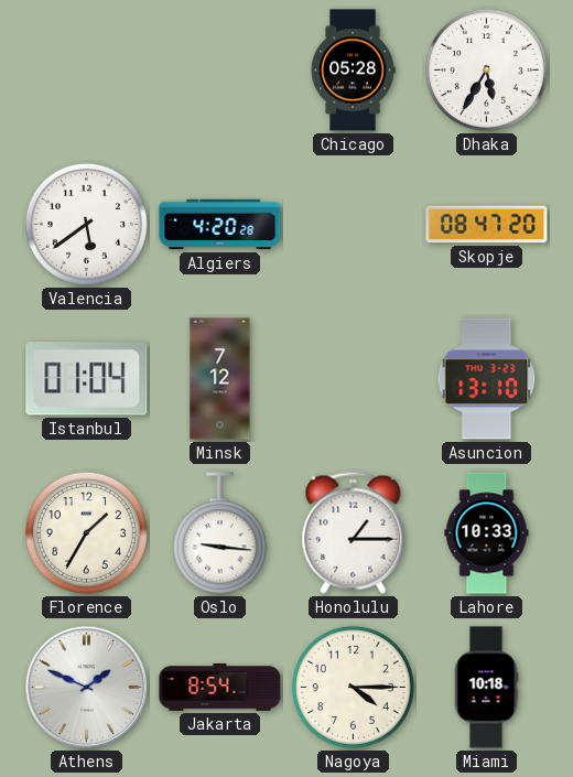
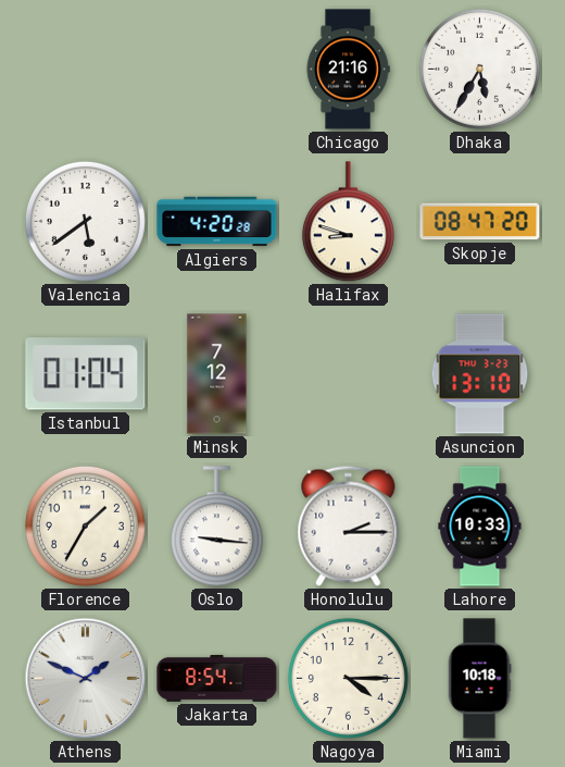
Chicago: 05:28 -> 21:16 (348, 70)
Halifax: none -> 8:48 (348, 222)
Honolulu: 1:15 -> 2:15 (349, 525)
